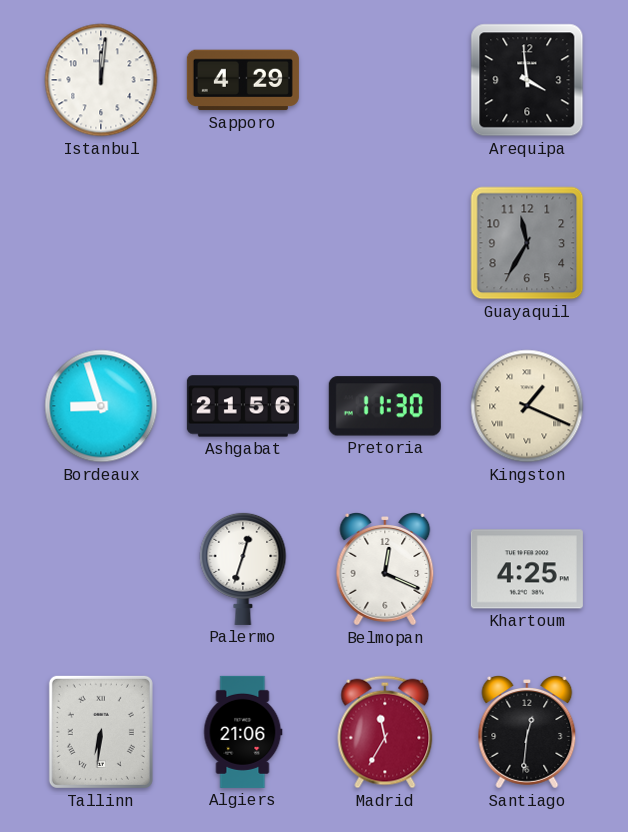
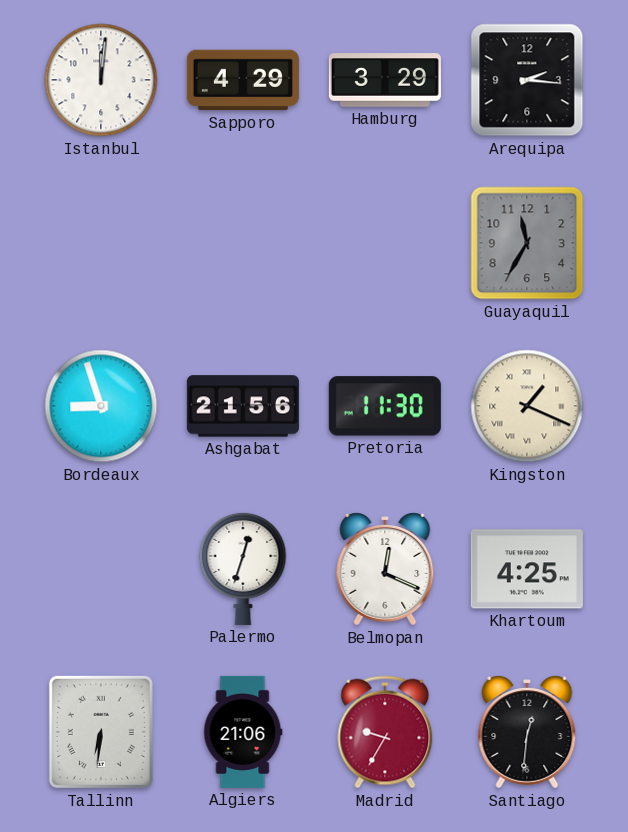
Hamburg: none -> 3:29 (385, 80)
Arequipa: 3:59 -> 2:16 (527, 80)
Madrid: 11:35 -> 9:35 (385, 732)
